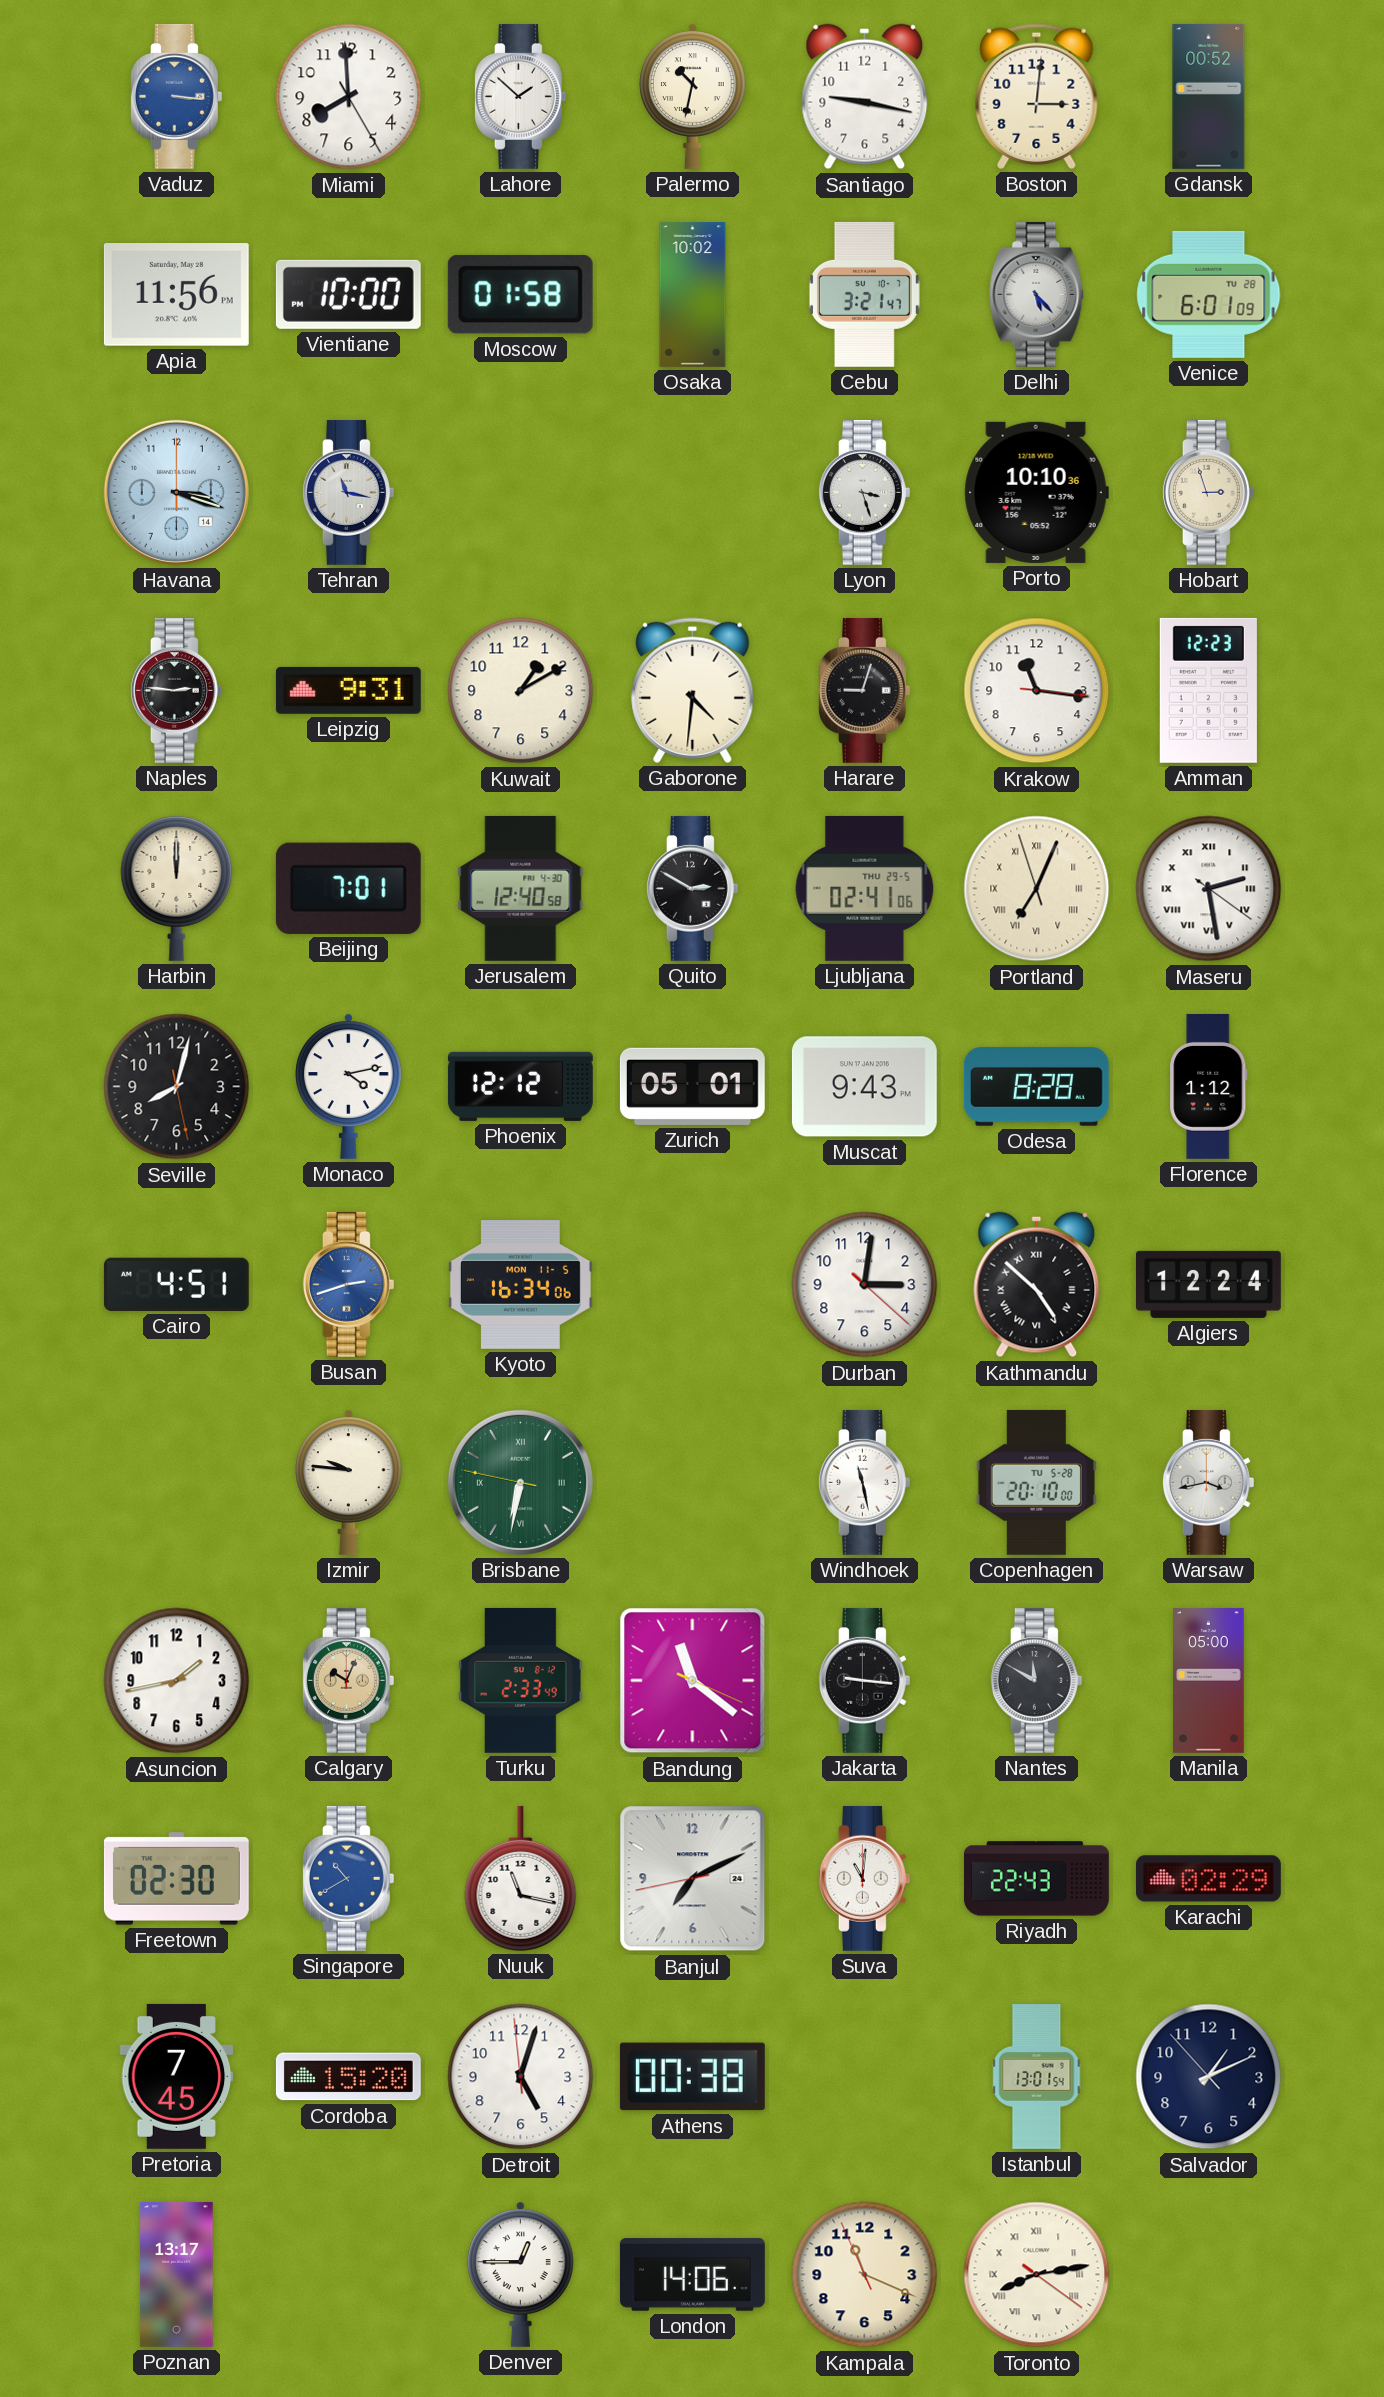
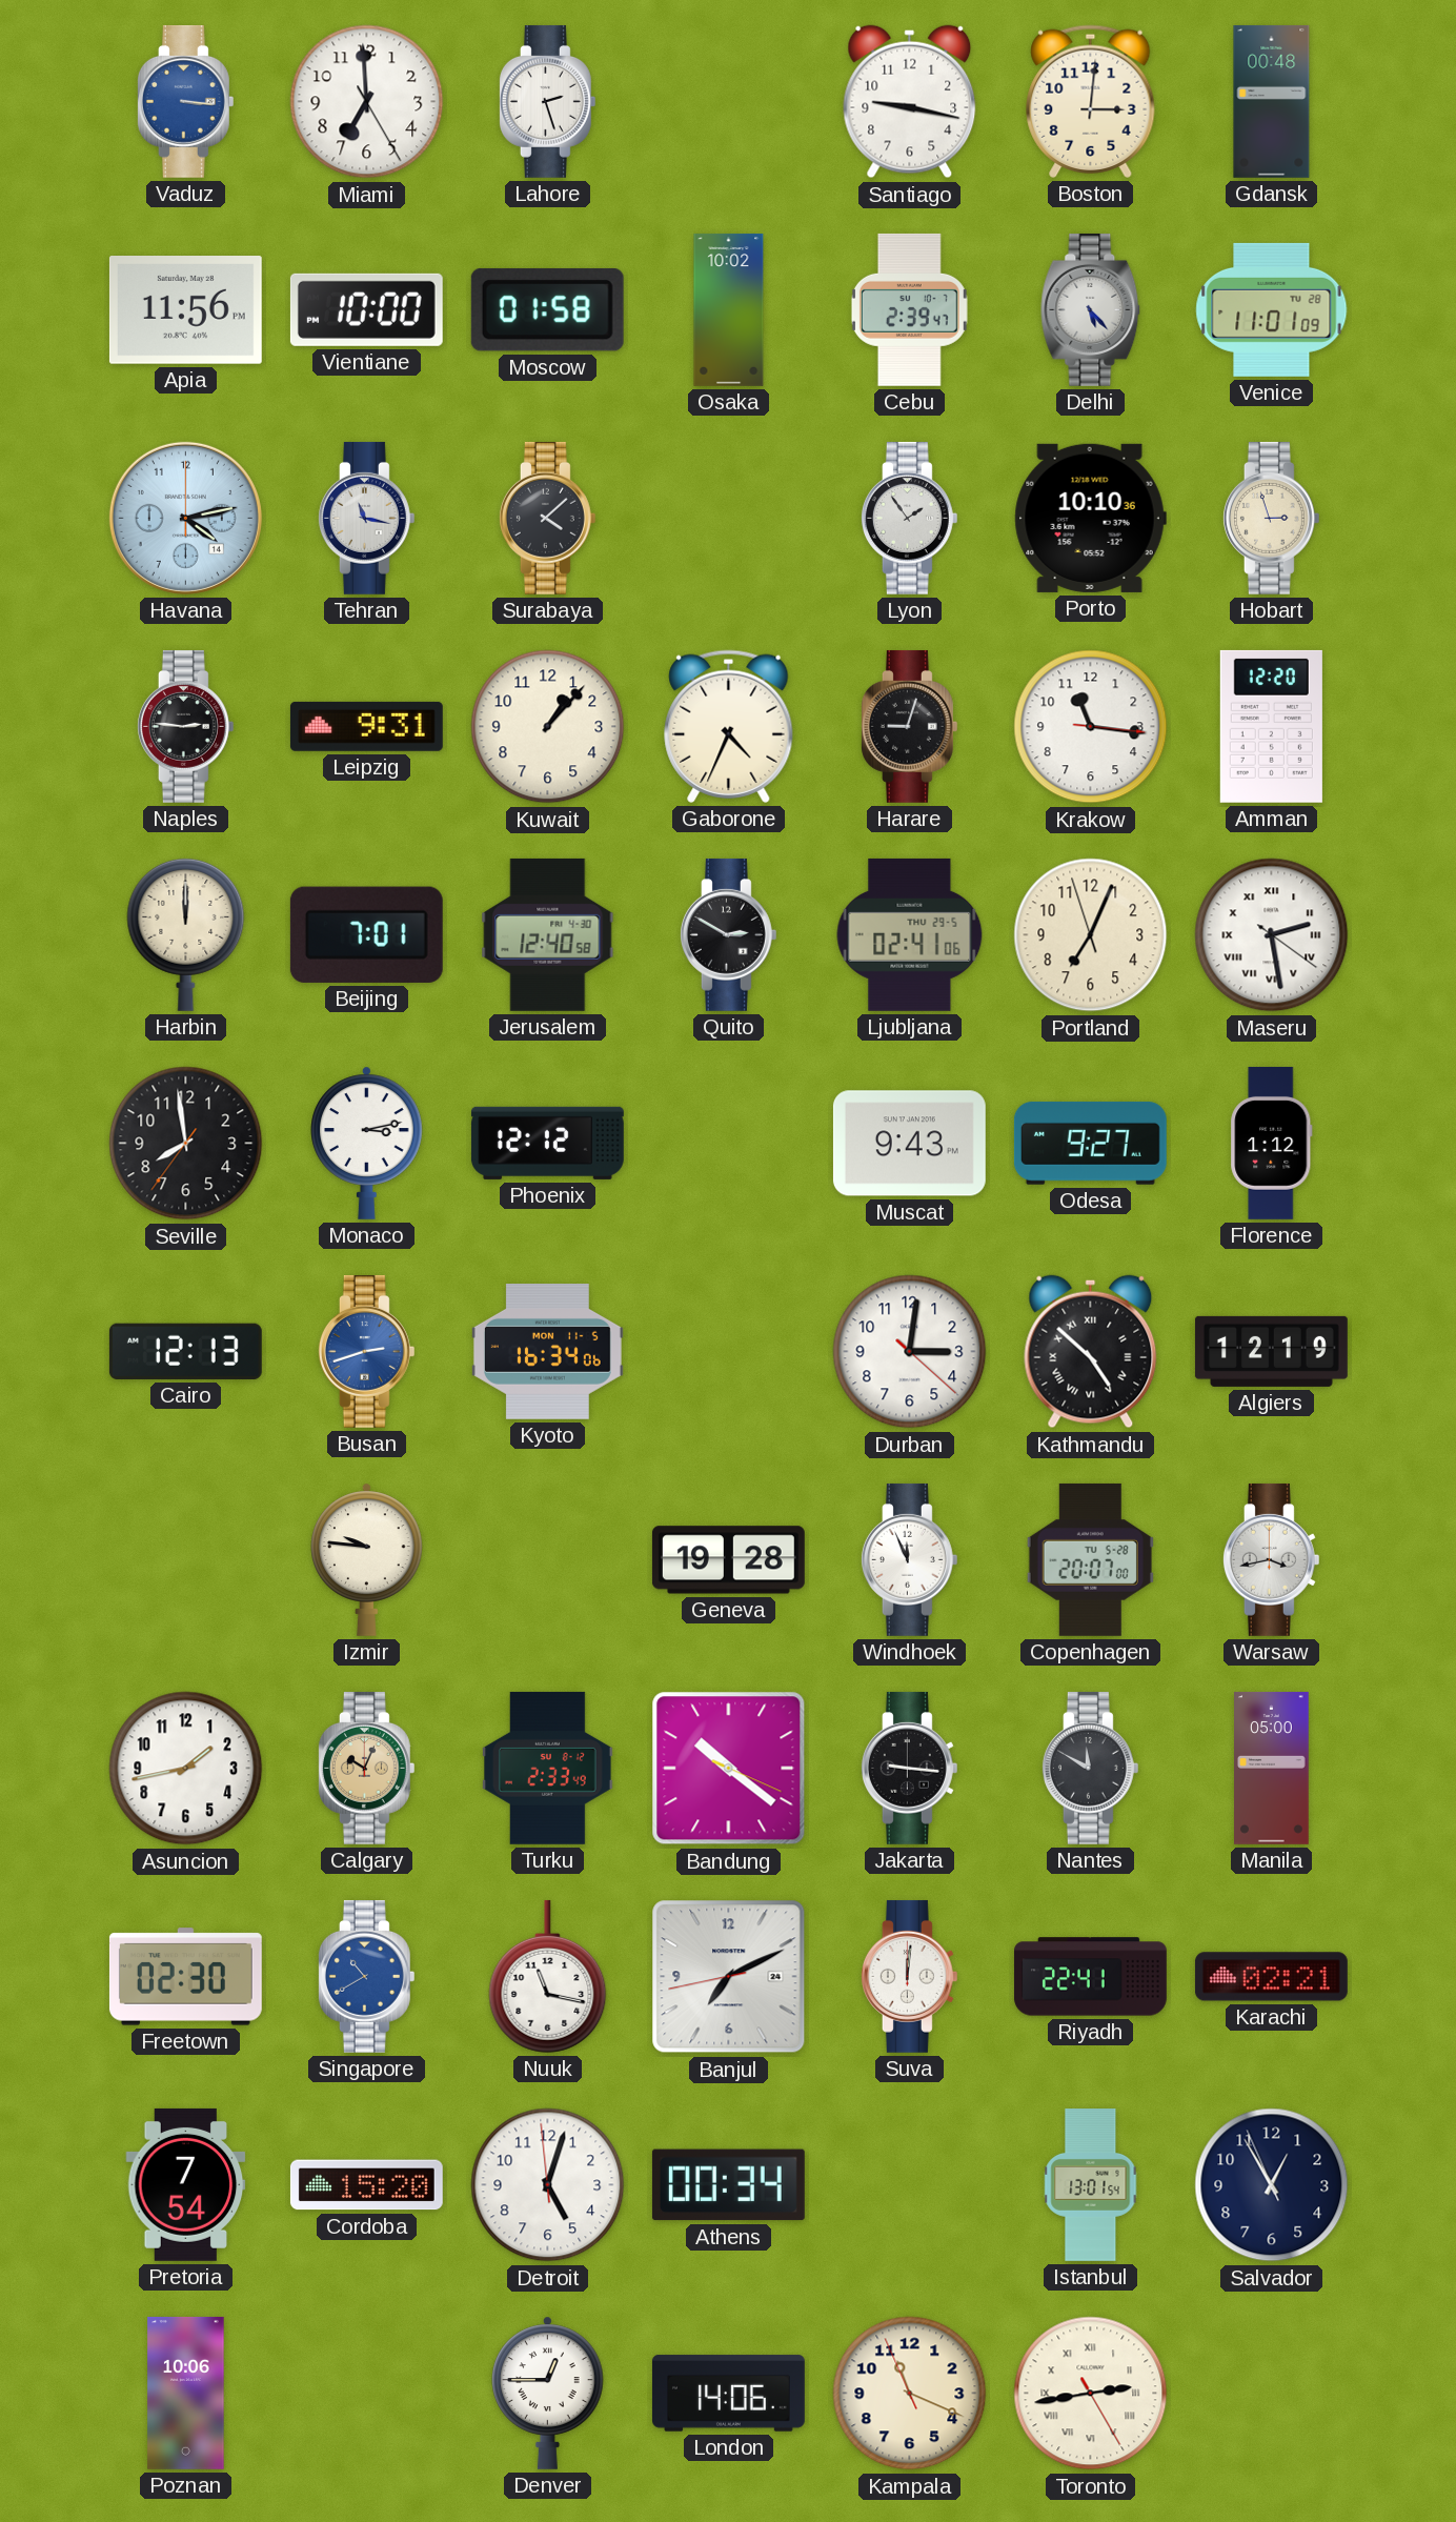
Miami: 7:59 -> 6:59 (367, 102)
Lahore: 1:52 -> 2:27 (547, 101)
Palermo: 10:32 -> none (693, 96)
Gdansk: 00:52 -> 00:48 (1272, 101)
Cebu: 3:21 -> 2:39 (909, 309)
Venice: 6:01 -> 11:01 (1272, 309)
Havana: 3:18 -> 4:13 (185, 518)
Surabaya: none -> 4:08 (547, 518)
Lyon: 3:27 -> 1:54 (909, 518)
Kuwait: 1:10 -> 1:07 (548, 727)
Gaborone: 4:31 -> 4:34 (729, 726)
Amman: 12:23 -> 12:20 (1271, 726)
Portland numerals: Roman -> Arabic (1091, 935)
Seville: 8:02 -> 7:58 (186, 1144)
Monaco: 4:13 -> 3:13 (367, 1143)
Zurich: 05:01 -> none (692, 1086)
Odesa: 8:28 -> 9:27 (1090, 1143)
Cairo: 4:51 -> 12:13 (185, 1351)
Algiers: 12:24 -> 12:19 (1271, 1351)
Brisbane: 6:31 -> none (520, 1482)
Geneva: none -> 19:28 (728, 1560)
Windhoek: 11:28 -> 11:56 (909, 1559)
Copenhagen: 20:10 -> 20:07 (1090, 1559)
Bandung: 11:21 -> 10:21 (729, 1769)
Suva: 11:01 -> 12:01 (909, 1976)
Riyadh: 22:43 -> 22:41 (1090, 1977)
Karachi: 02:29 -> 02:21 (1271, 1977)
Pretoria: 7:45 -> 7:54 (186, 2184)
Athens: 00:38 -> 00:34 (728, 2185)
Salvador: 1:10 -> 12:54 (1272, 2185)
Poznan: 13:17 -> 10:06 (186, 2393)
Toronto: 8:13 -> 2:43 (1091, 2394)
